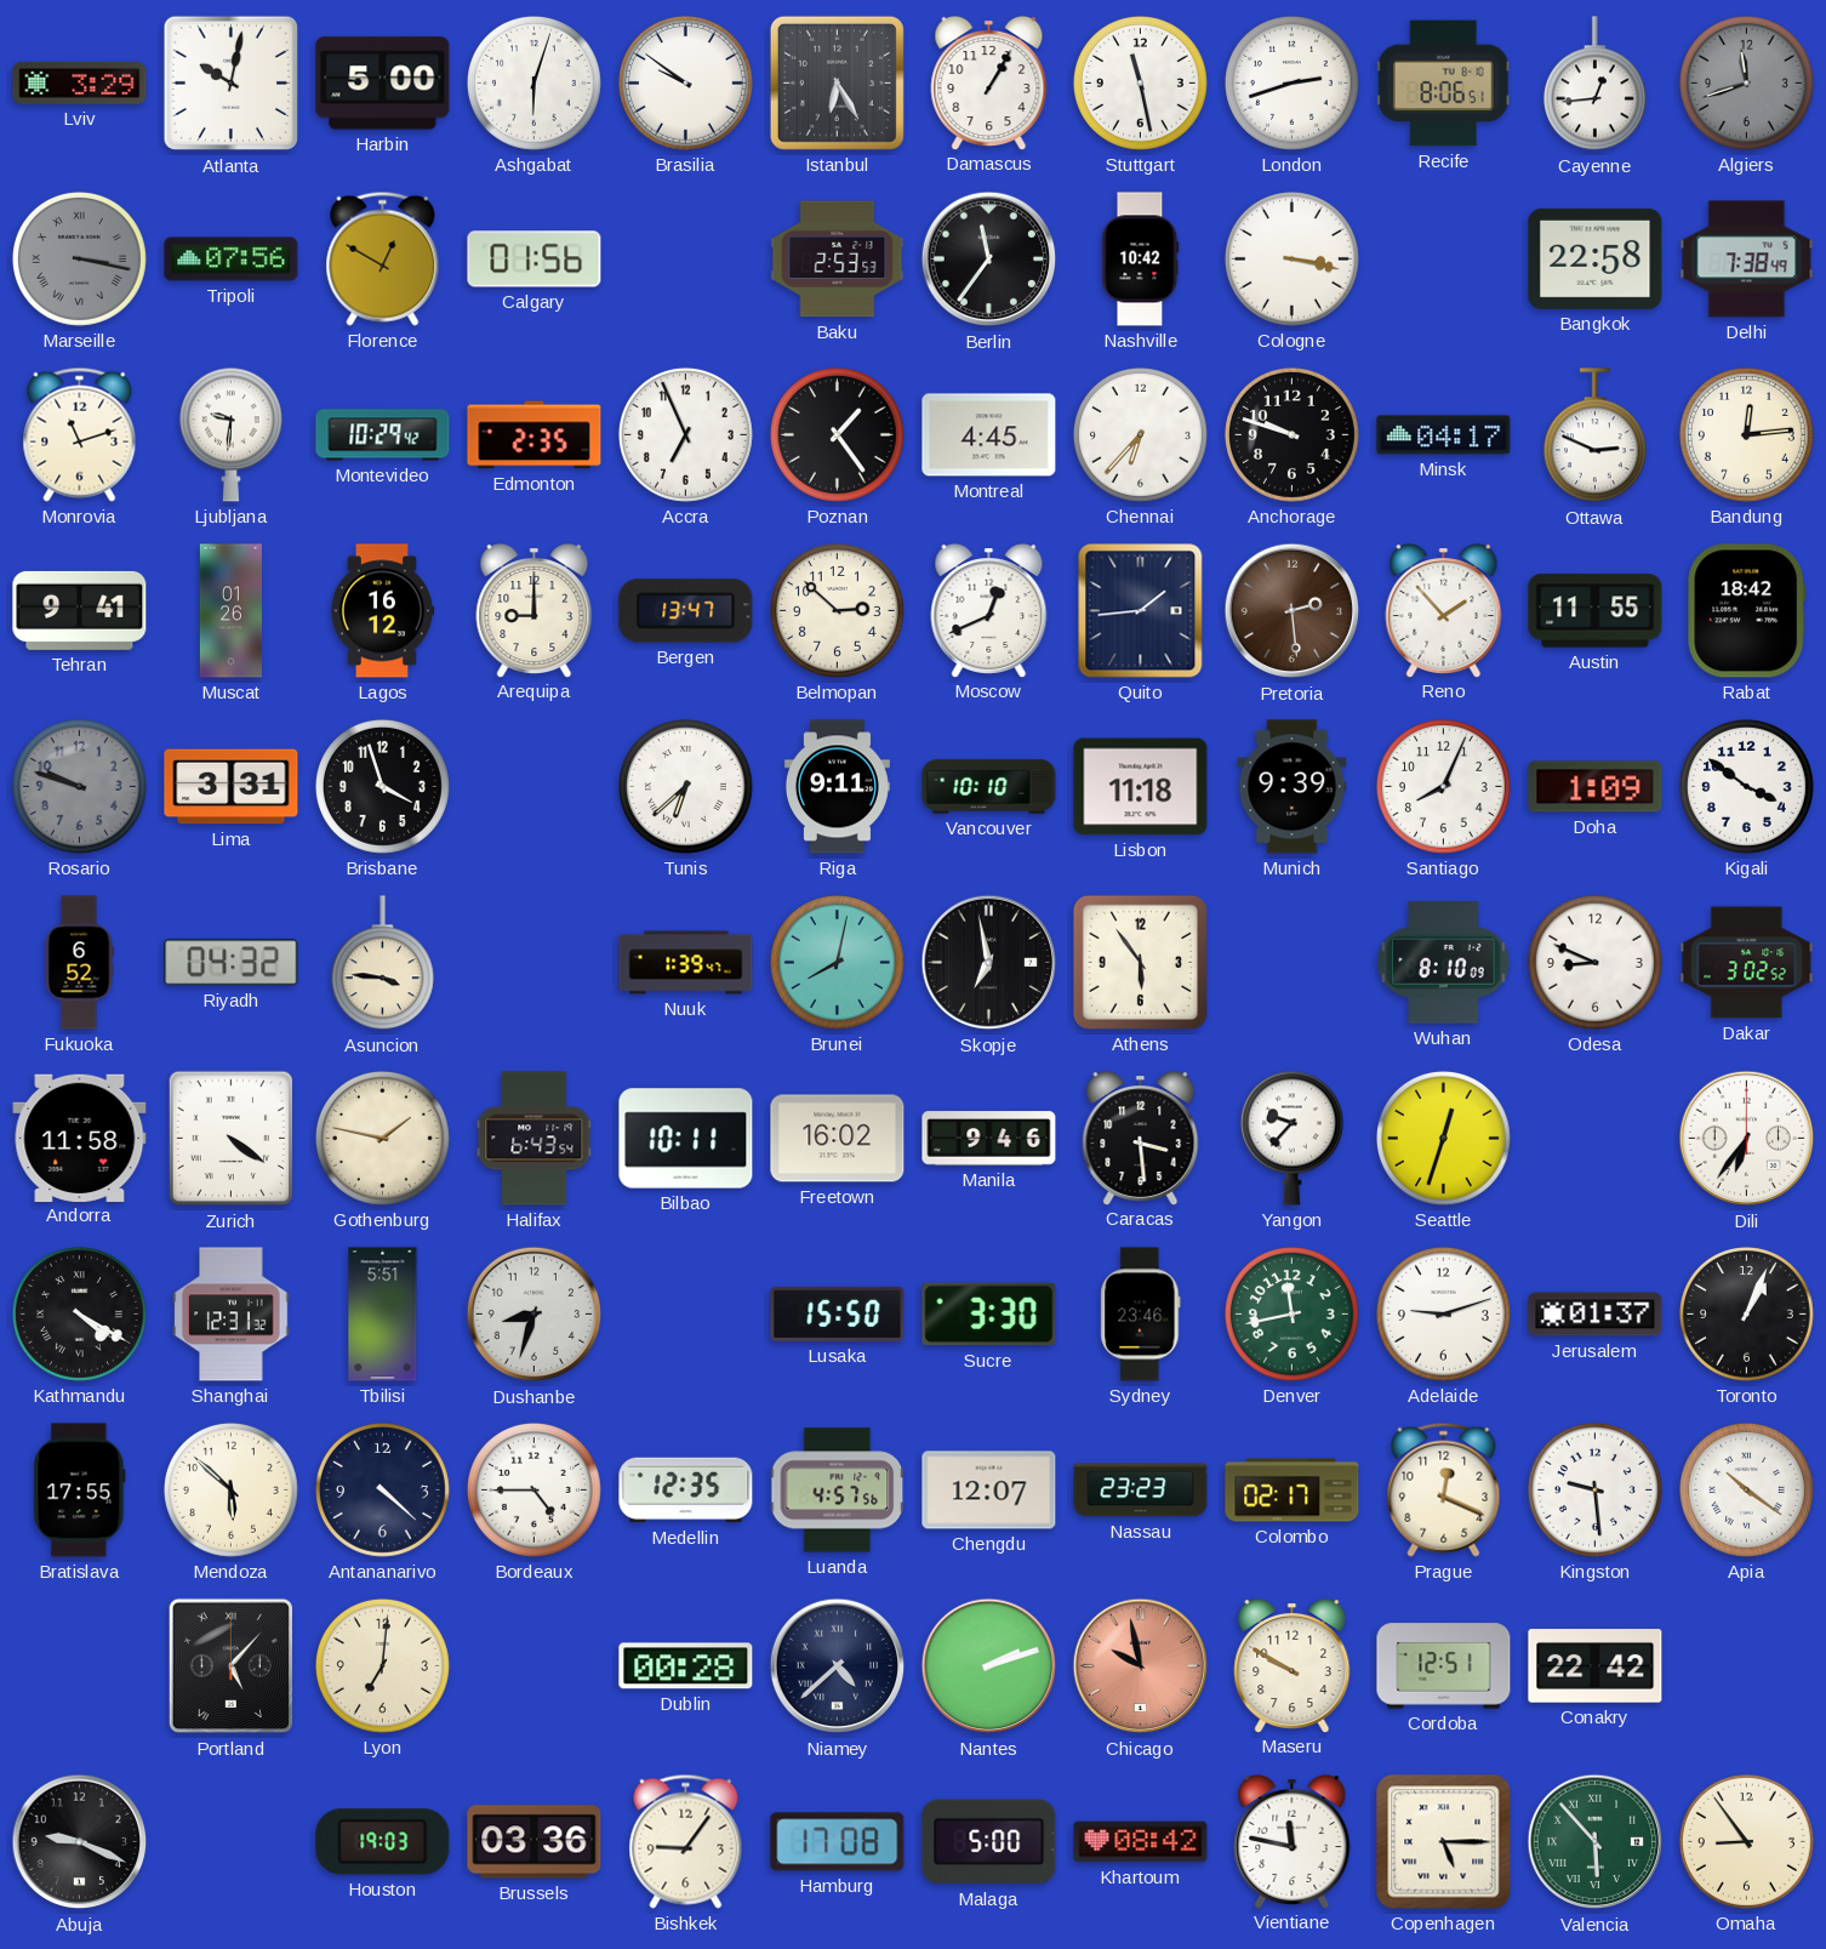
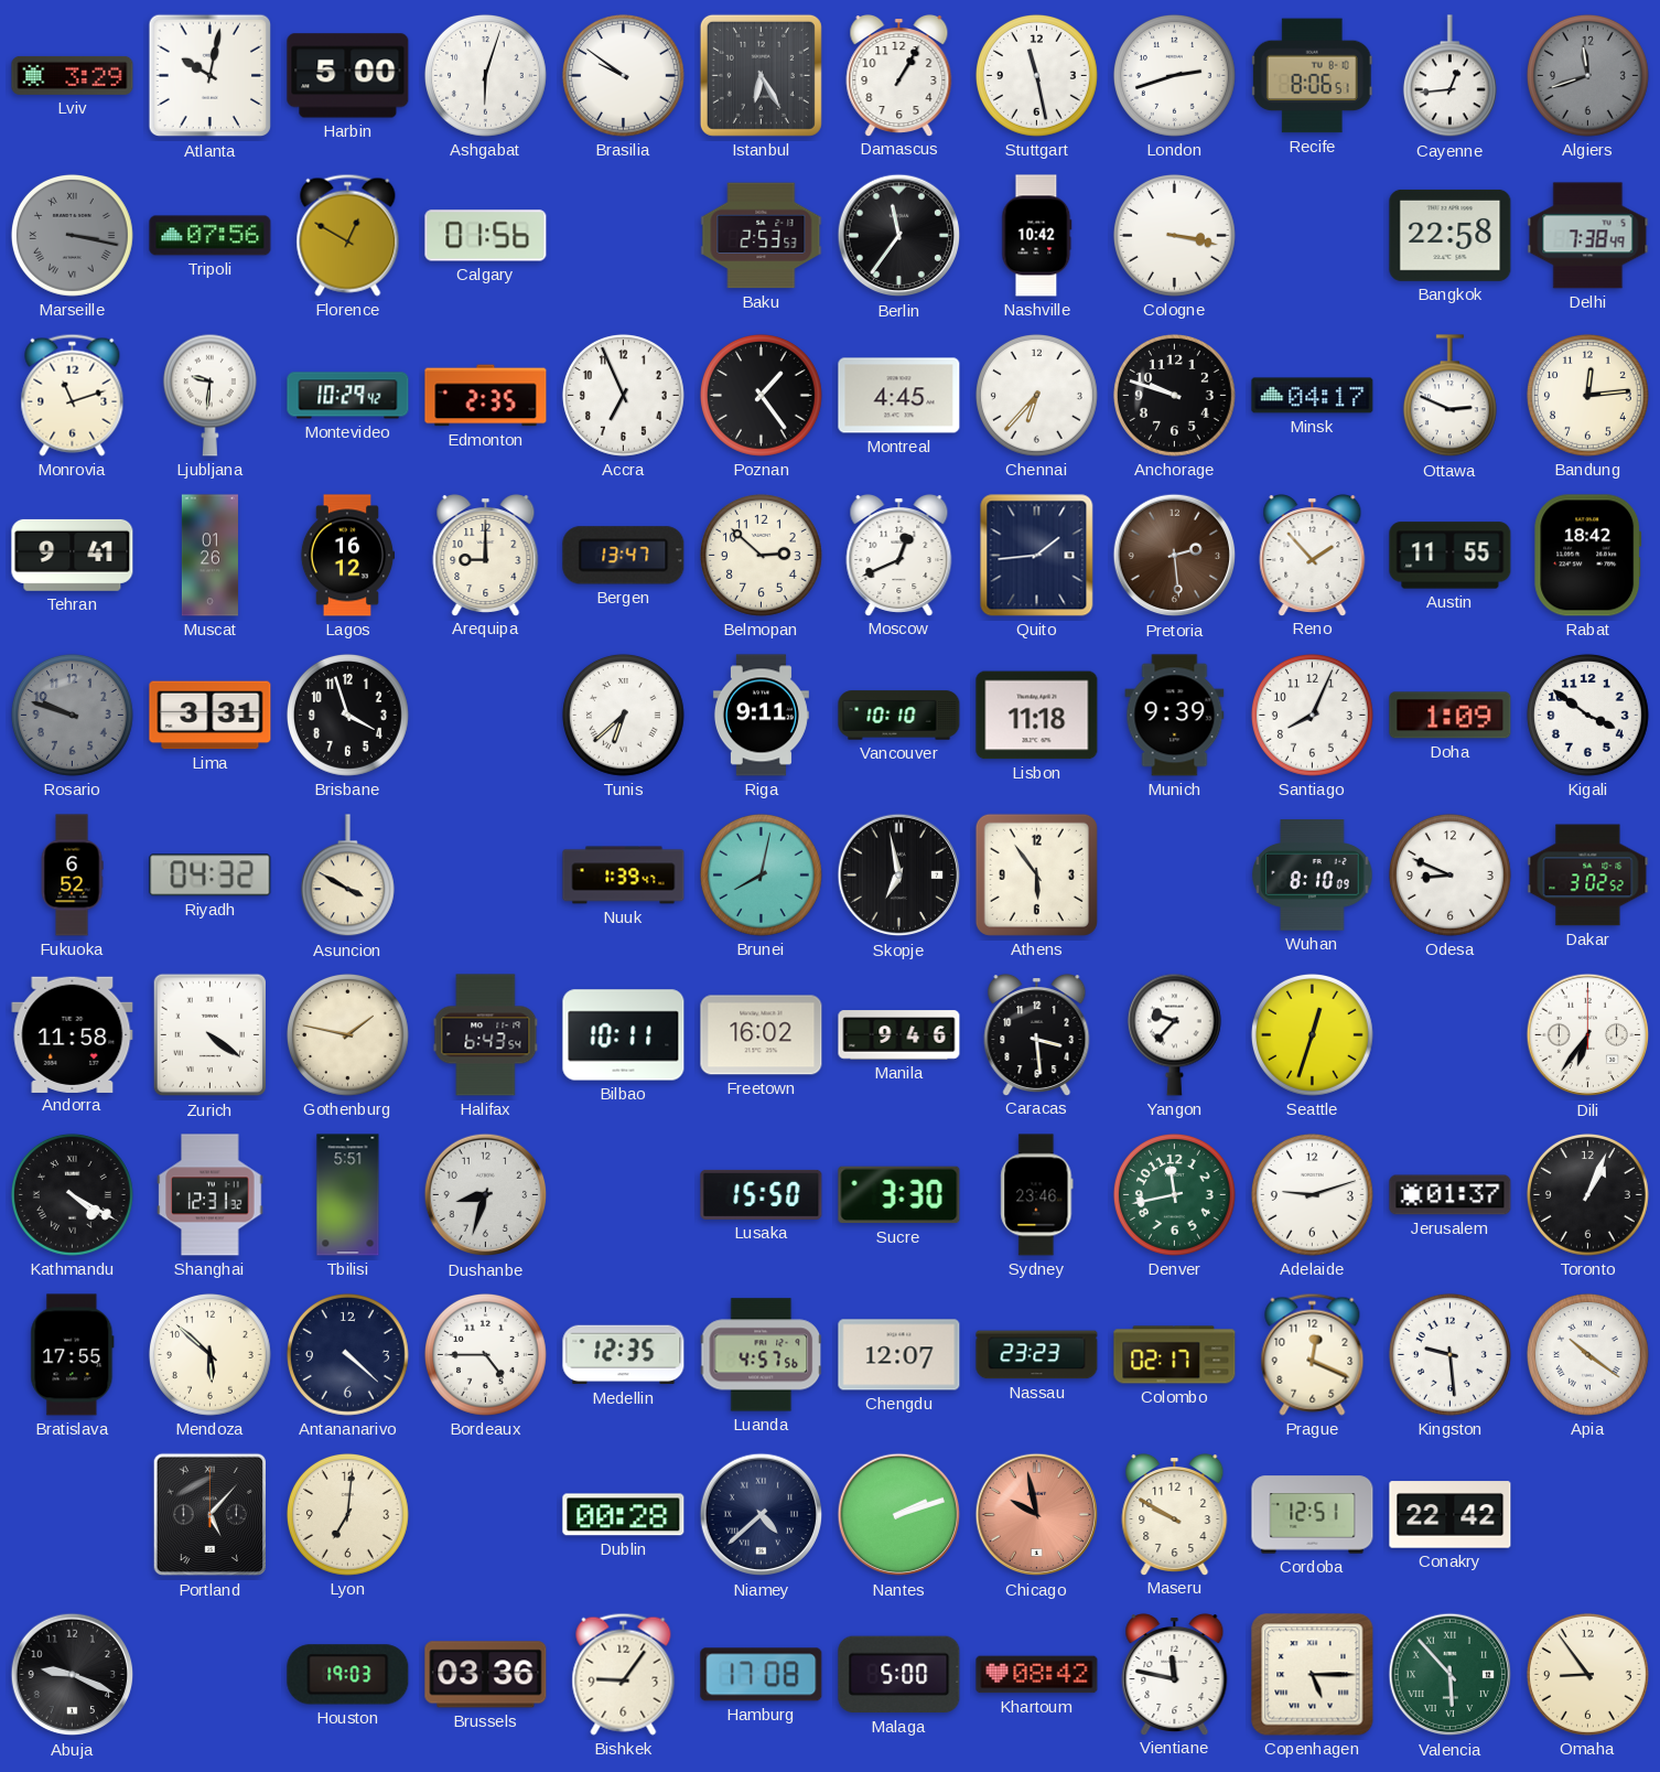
Asuncion: 3:46 -> 3:50 (347, 876)
